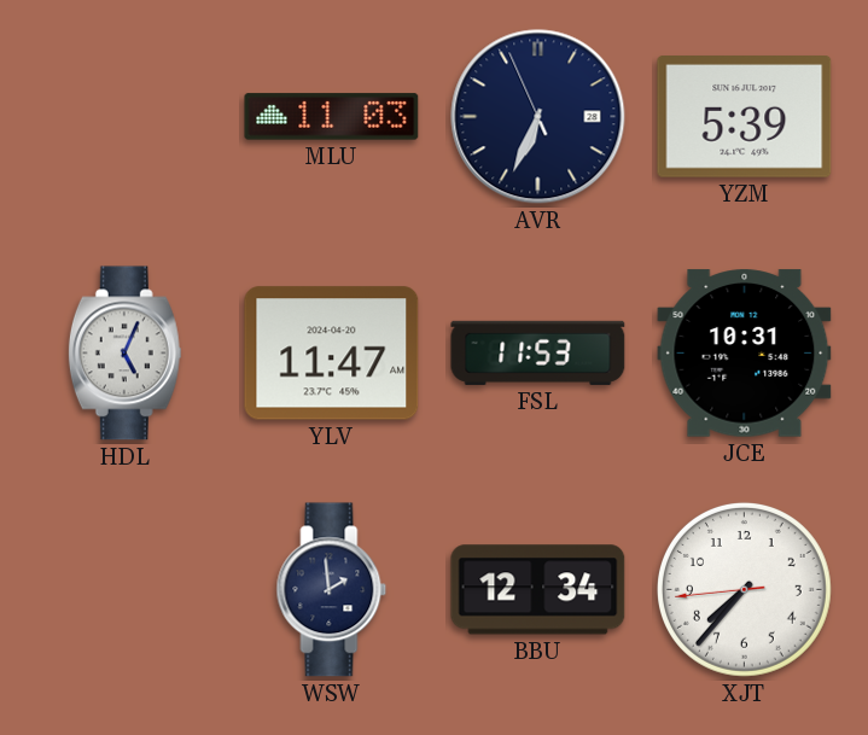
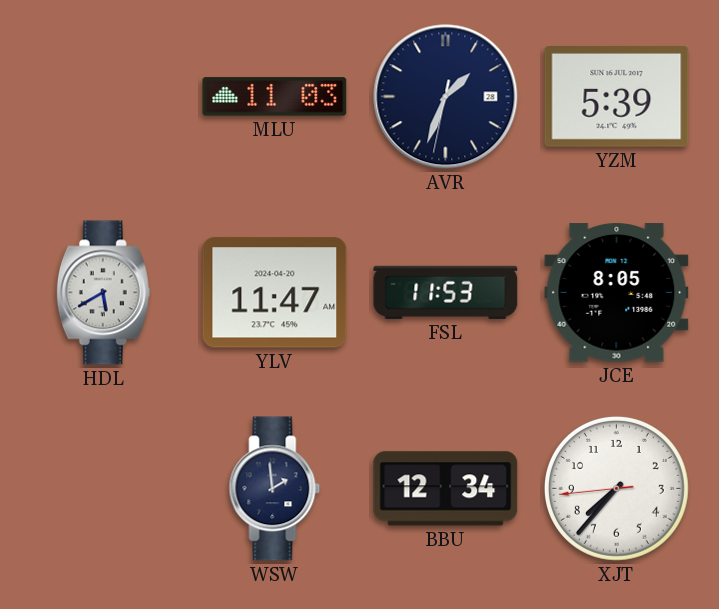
AVR: 6:33 -> 1:33 (446, 97)
HDL: 5:04 -> 5:40 (103, 293)
JCE: 10:31 -> 8:05 (617, 293)
